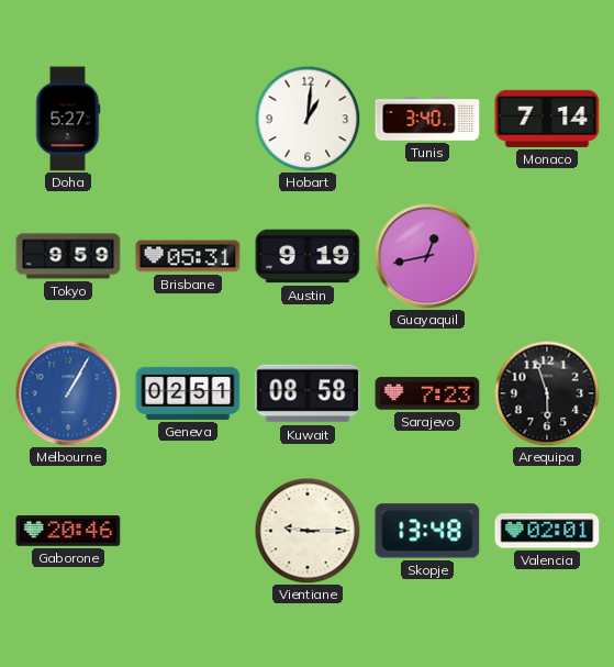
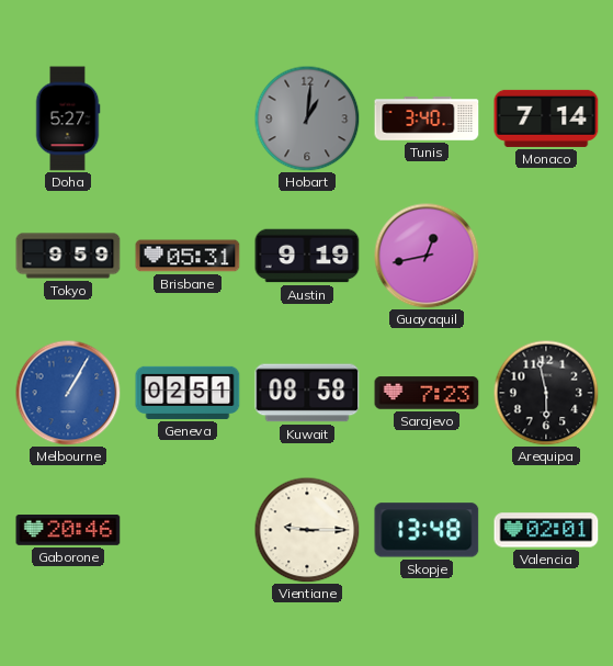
Hobart dial: white -> grey (307, 118)
Arequipa: 5:57 -> 5:58 (546, 393)
